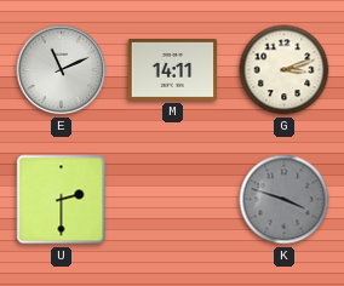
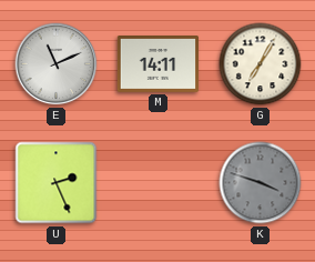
G: 3:12 -> 7:05 (261, 64)
U: 2:30 -> 2:26 (57, 183)
